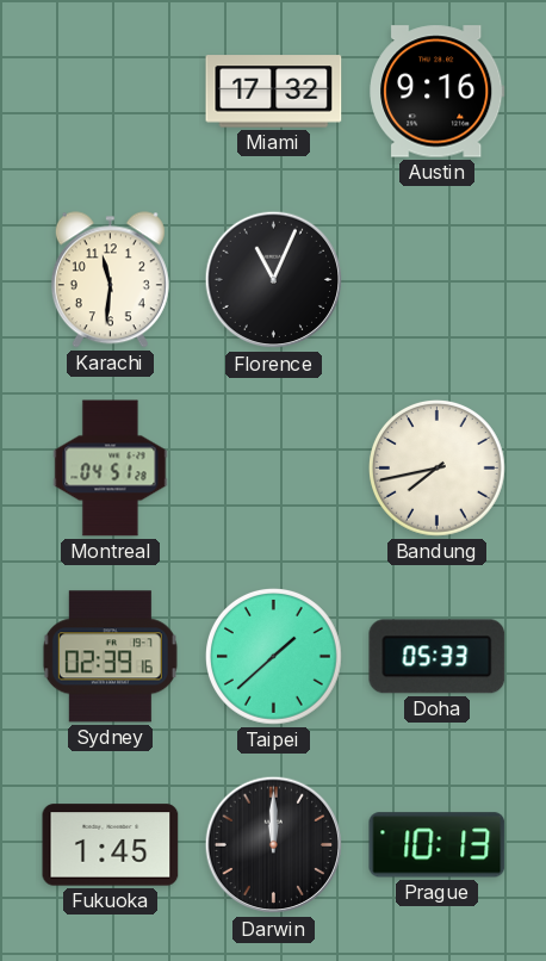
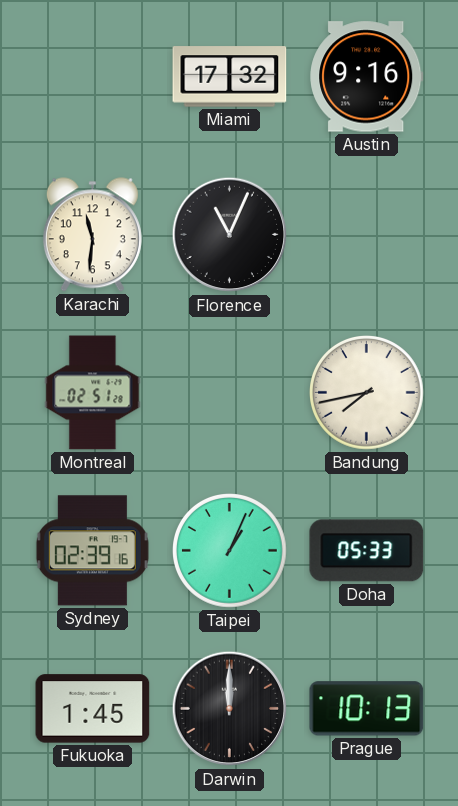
Montreal: 04:51 -> 02:51 (93, 393)
Taipei: 1:38 -> 1:04 (230, 551)
